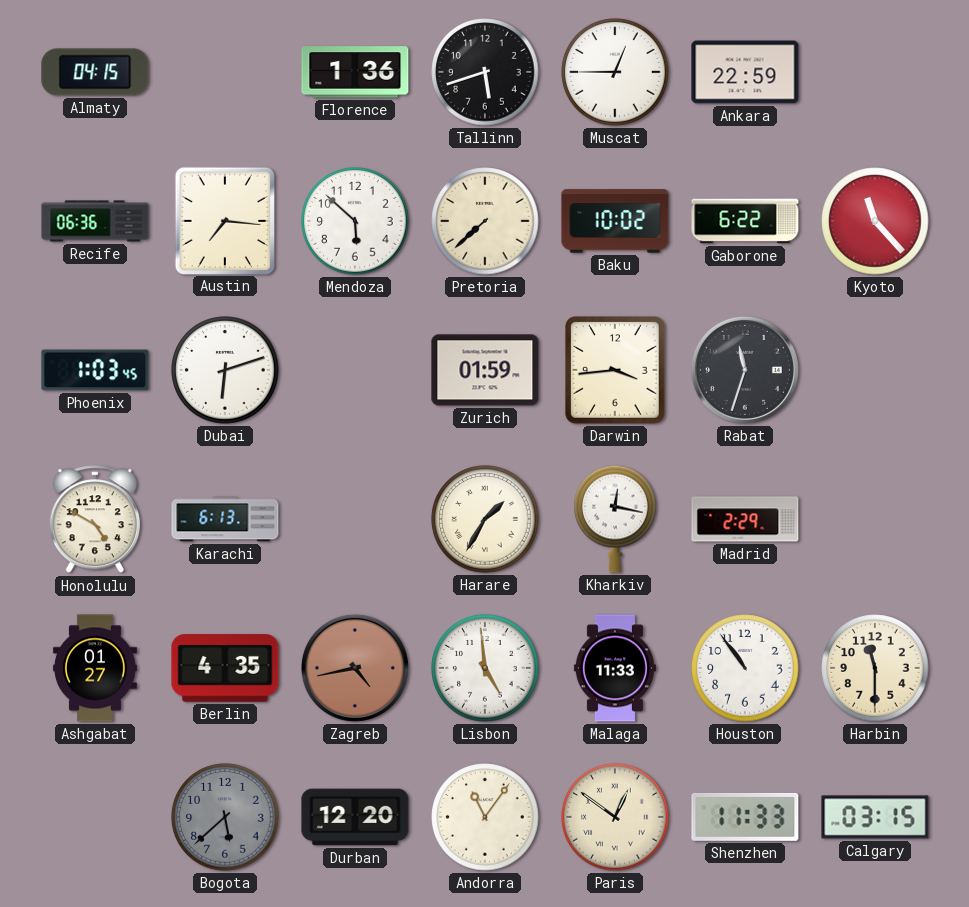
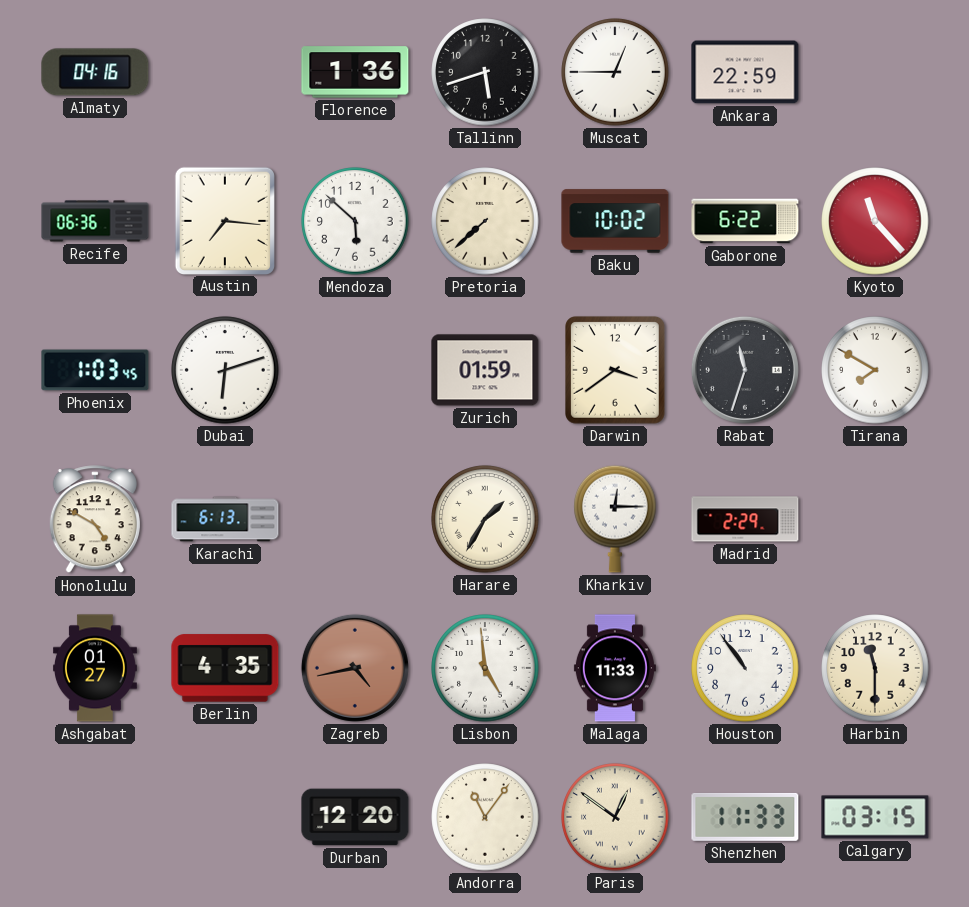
Almaty: 04:15 -> 04:16 (95, 72)
Darwin: 3:44 -> 3:39 (616, 371)
Tirana: none -> 7:50 (875, 370)
Kharkiv: 12:17 -> 12:15 (615, 519)
Bogota: 5:38 -> none (225, 817)
